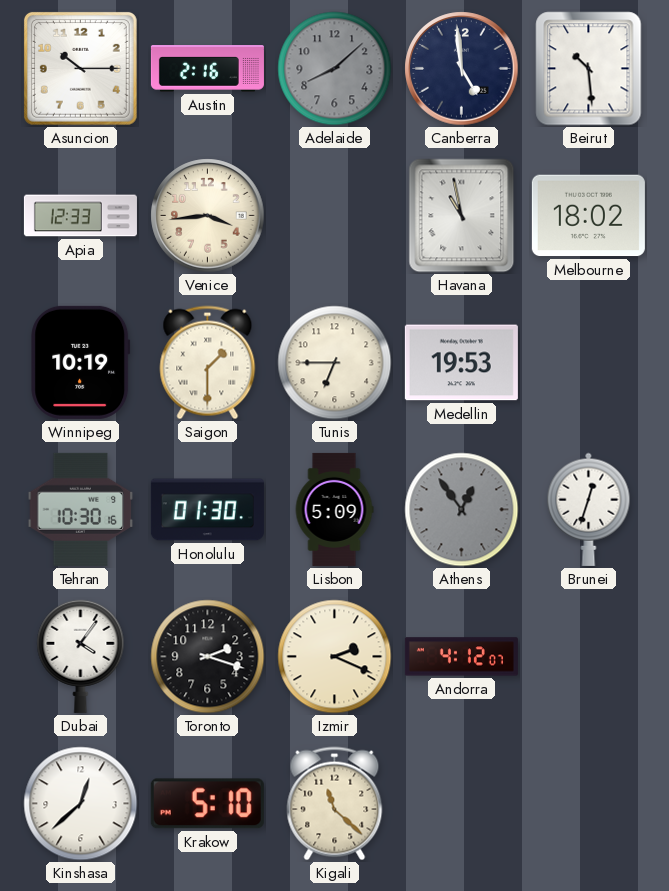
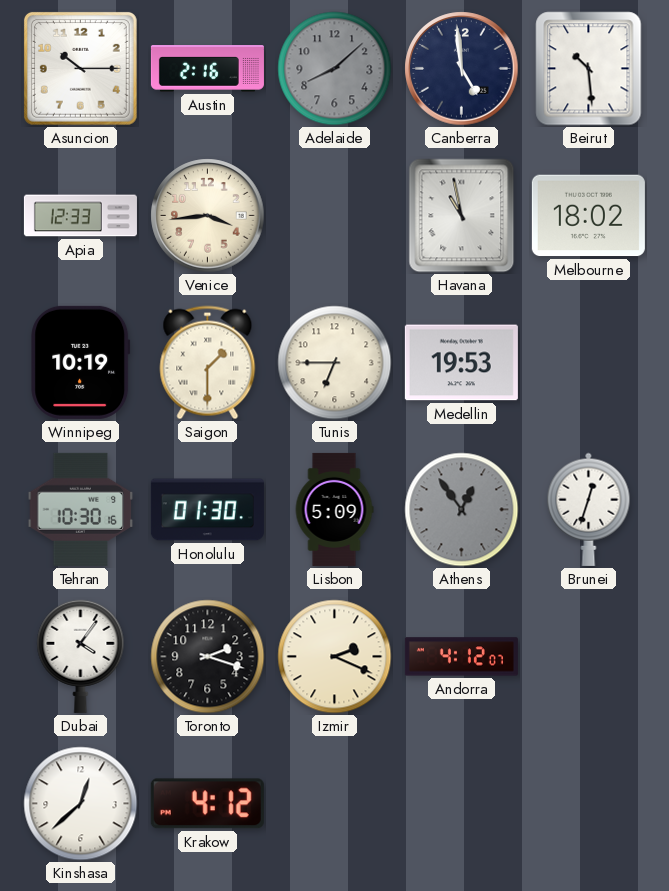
Krakow: 5:10 -> 4:12 (207, 804)
Kigali: 11:22 -> none (335, 804)
